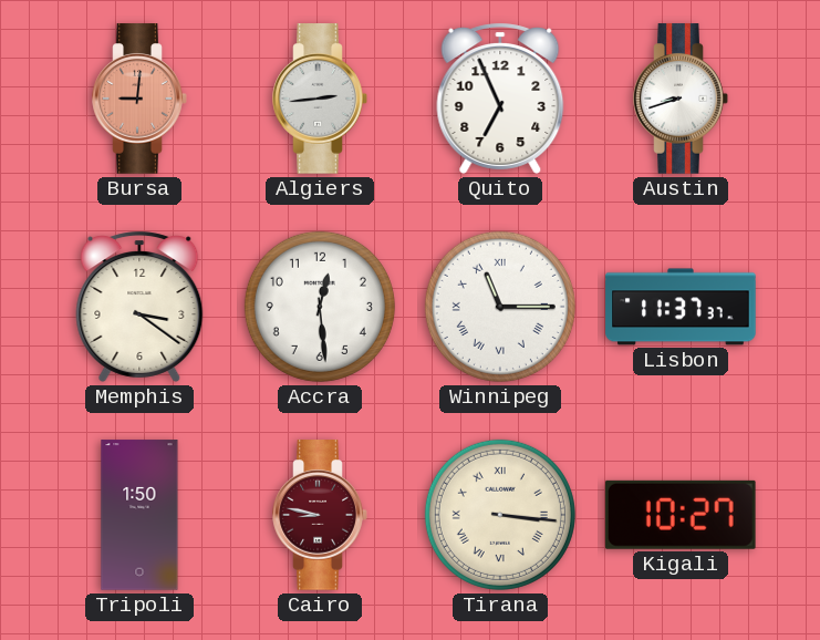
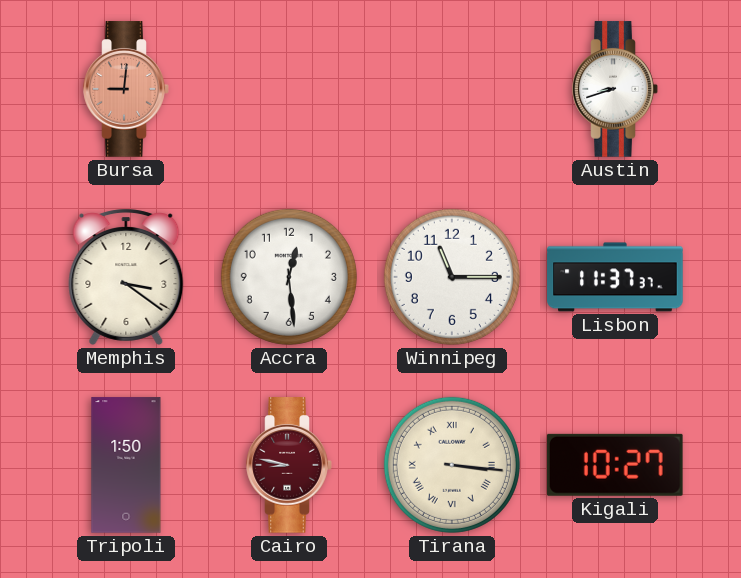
Algiers: 2:44 -> none (320, 99)
Quito: 6:56 -> none (500, 99)
Winnipeg numerals: Roman -> Arabic (452, 277)
